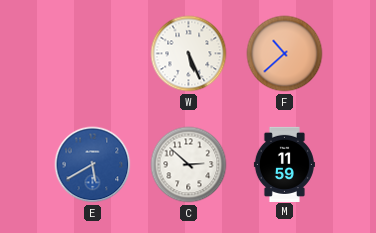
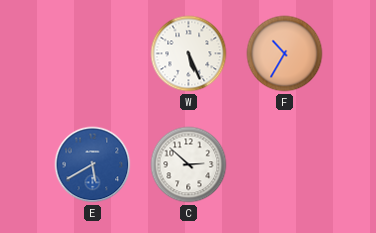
F: 10:38 -> 10:35 (285, 54)
M: 11:59 -> none (284, 164)
